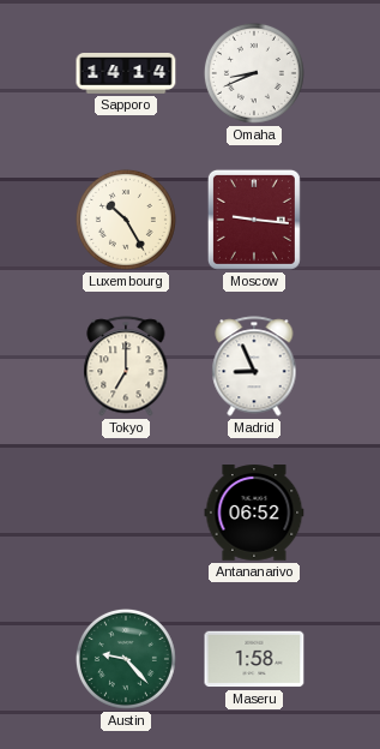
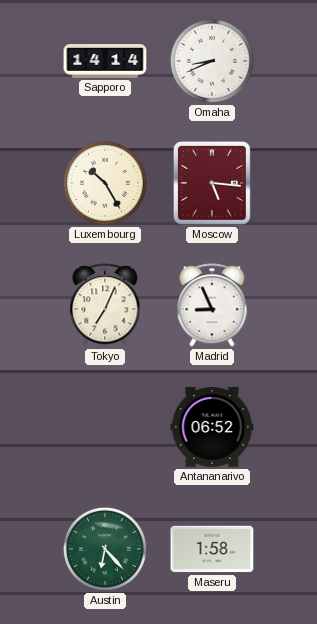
Moscow: 9:16 -> 5:16 (212, 183)
Tokyo: 7:00 -> 7:04 (105, 305)
Austin: 9:23 -> 6:23 (105, 549)
